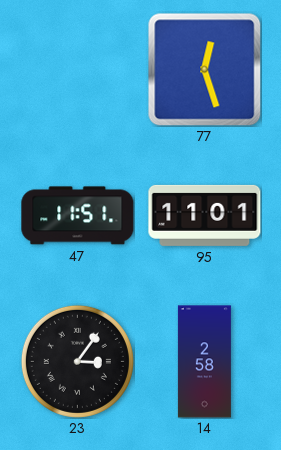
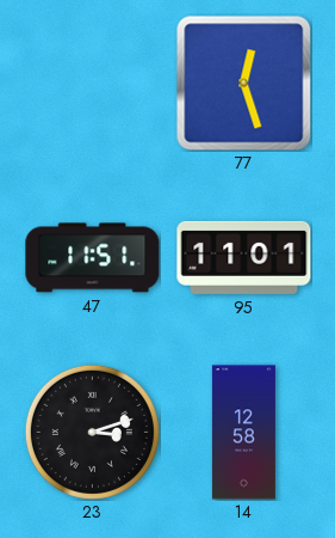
23: 3:06 -> 3:12 (92, 432)
14: 2:58 -> 12:58 (243, 433)
